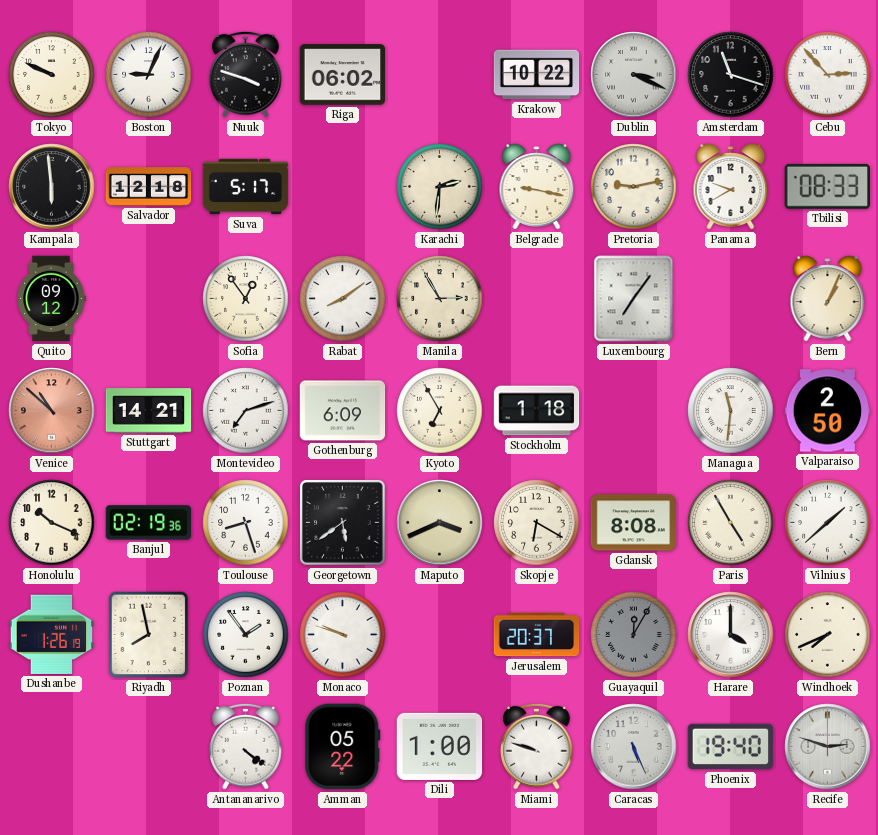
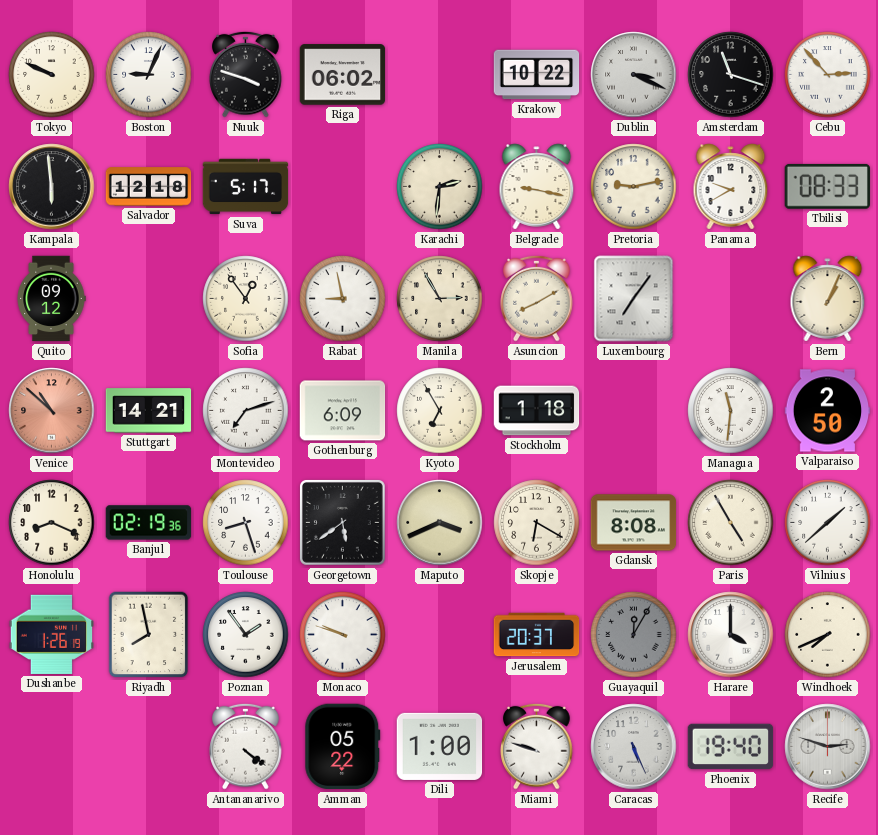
Rabat: 8:09 -> 8:58 (343, 299)
Asuncion: none -> 8:10 (537, 298)
Honolulu: 10:19 -> 8:19 (52, 523)
